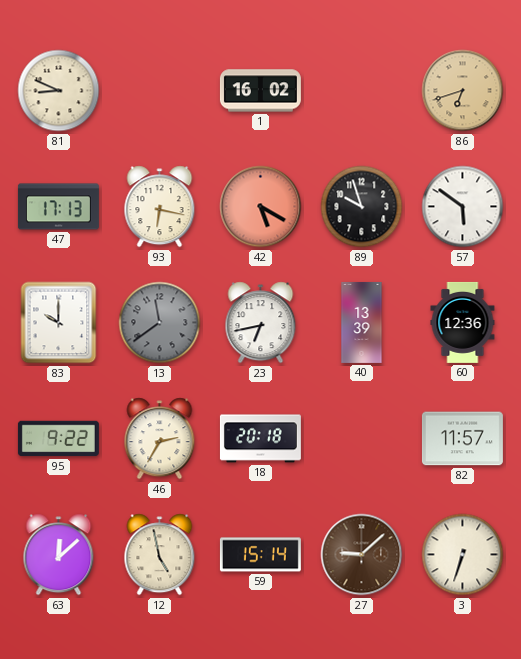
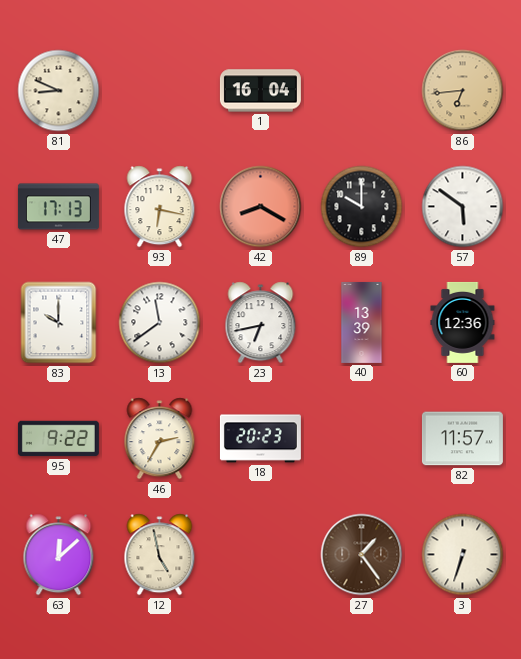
1: 16:02 -> 16:04 (260, 91)
86: 6:42 -> 6:44 (463, 91)
42: 5:20 -> 8:20 (261, 207)
89: 9:57 -> 10:00 (362, 207)
13 dial: grey -> white (160, 323)
18: 20:18 -> 20:23 (260, 439)
59: 15:14 -> none (260, 555)
27: 9:08 -> 1:24 (362, 555)
